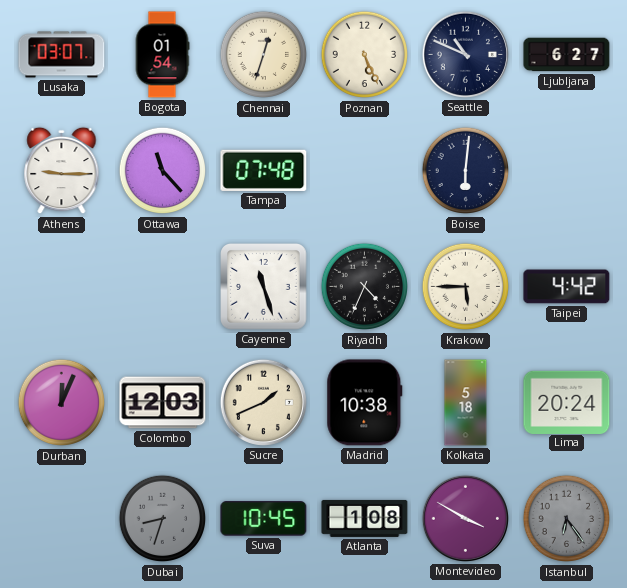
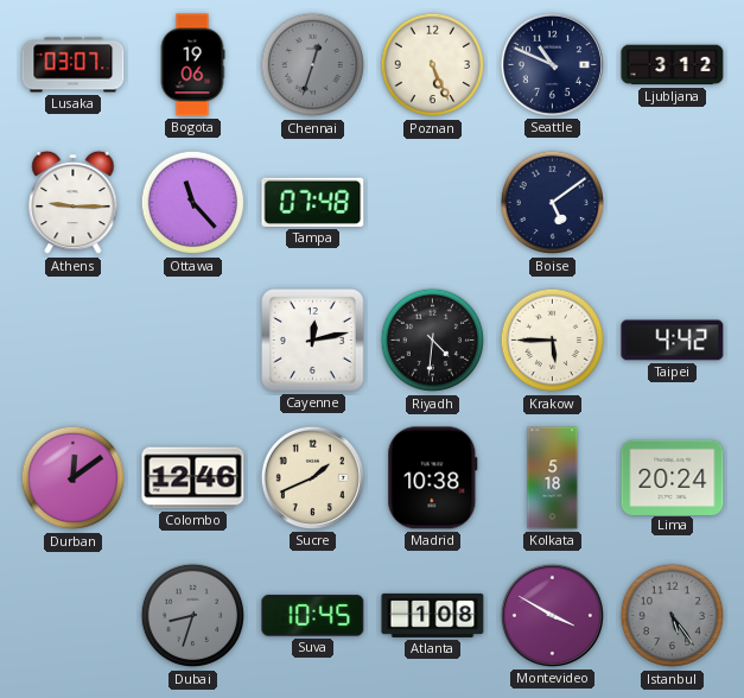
Bogota: 01:54 -> 19:06 (192, 65)
Chennai dial: cream -> grey (313, 65)
Ljubljana: 6:27 -> 3:12 (673, 65)
Boise: 6:01 -> 5:09 (553, 203)
Cayenne: 11:27 -> 12:13 (313, 341)
Riyadh: 4:34 -> 4:31 (433, 341)
Durban: 12:04 -> 12:09 (74, 478)
Colombo: 12:03 -> 12:46 (193, 478)
Istanbul: 6:24 -> 5:24 (673, 616)
